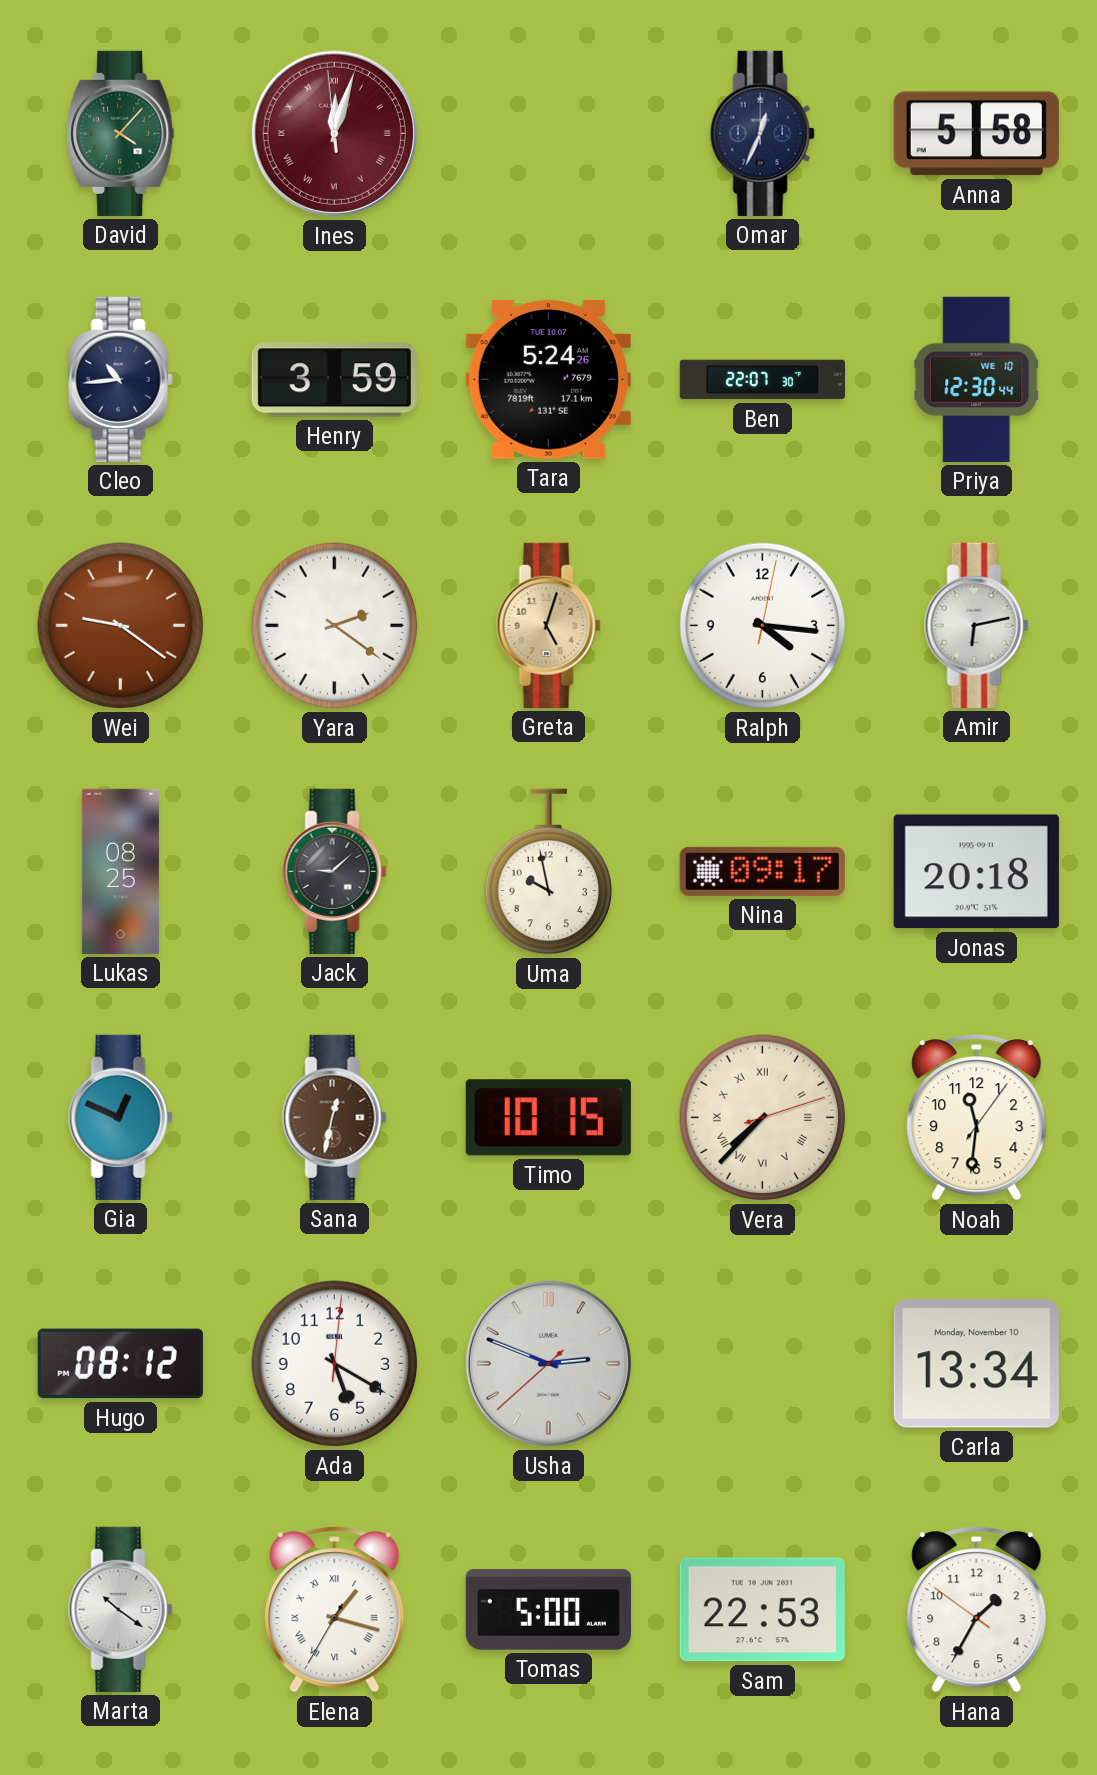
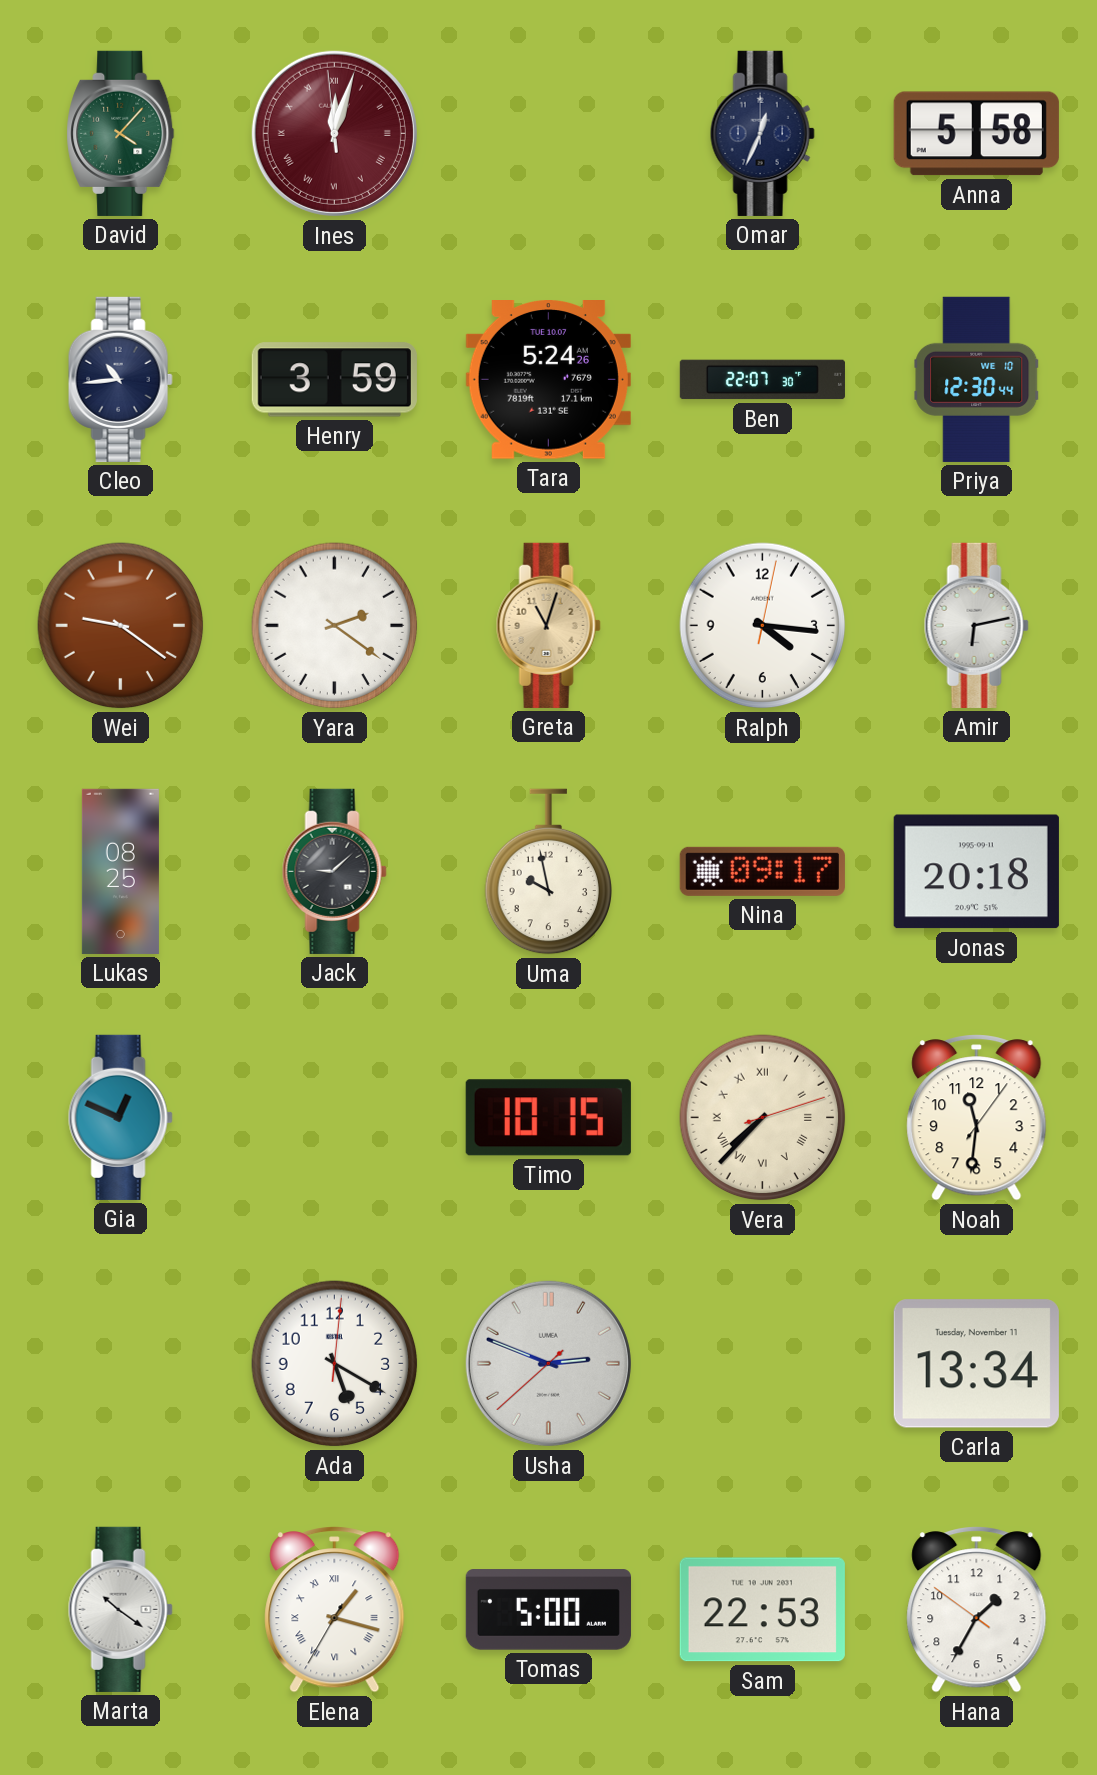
Greta: 5:03 -> 11:03 (548, 625)
Sana: 12:32 -> none (334, 1117)
Hugo: 08:12 -> none (120, 1364)
Carla date: Monday, November 10 -> Tuesday, November 11 (976, 1364)
